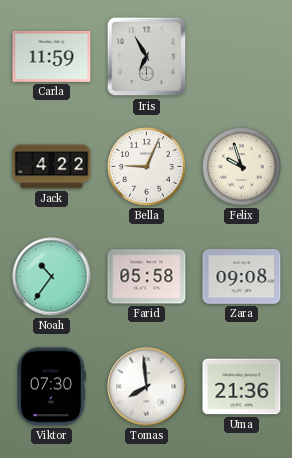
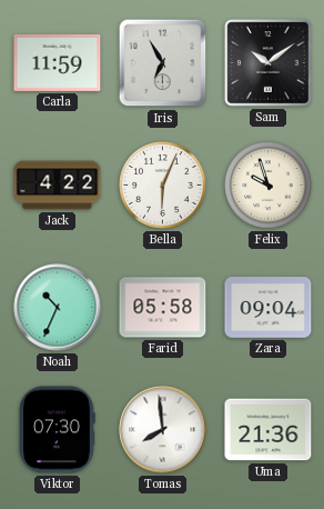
Sam: none -> 10:09 (269, 63)
Bella: 9:04 -> 6:04 (163, 186)
Noah: 10:36 -> 10:34 (58, 308)
Zara: 09:08 -> 09:04 (269, 308)
